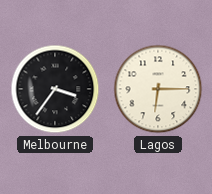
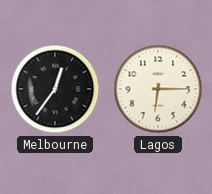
Melbourne: 3:36 -> 12:36 (55, 89)
